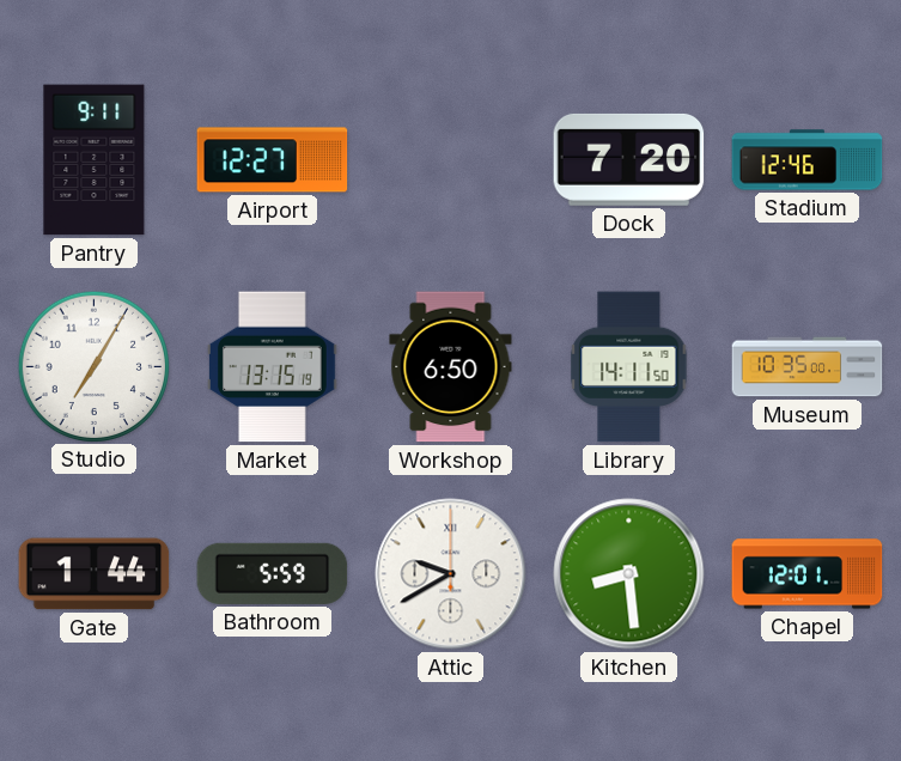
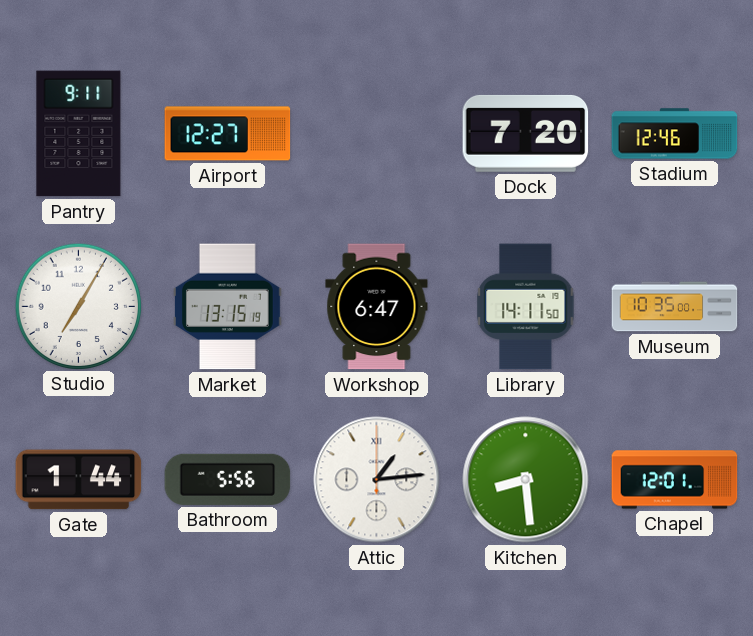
Workshop: 6:50 -> 6:47 (377, 307)
Bathroom: 5:59 -> 5:56 (228, 479)
Attic: 9:40 -> 1:14 (377, 480)
